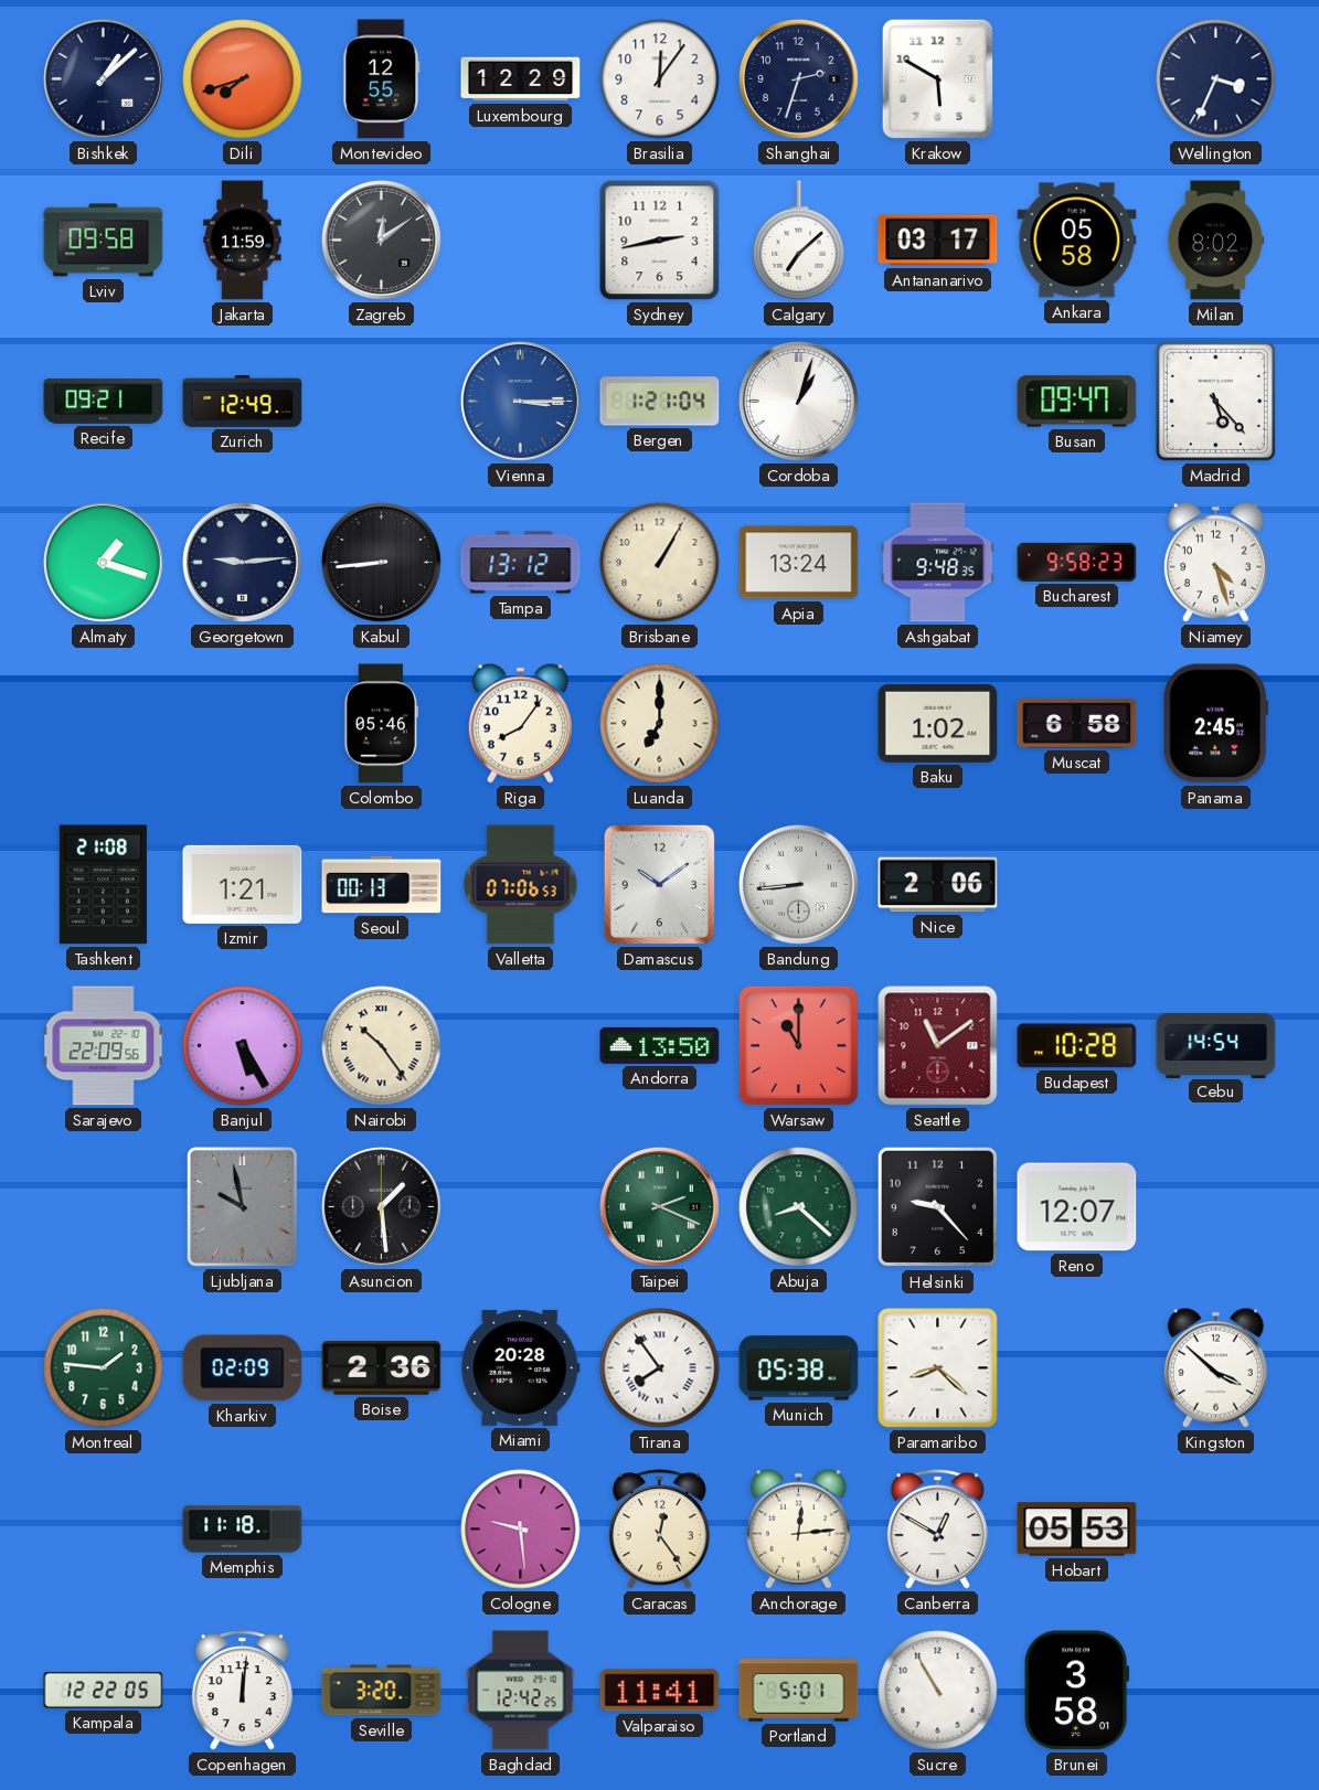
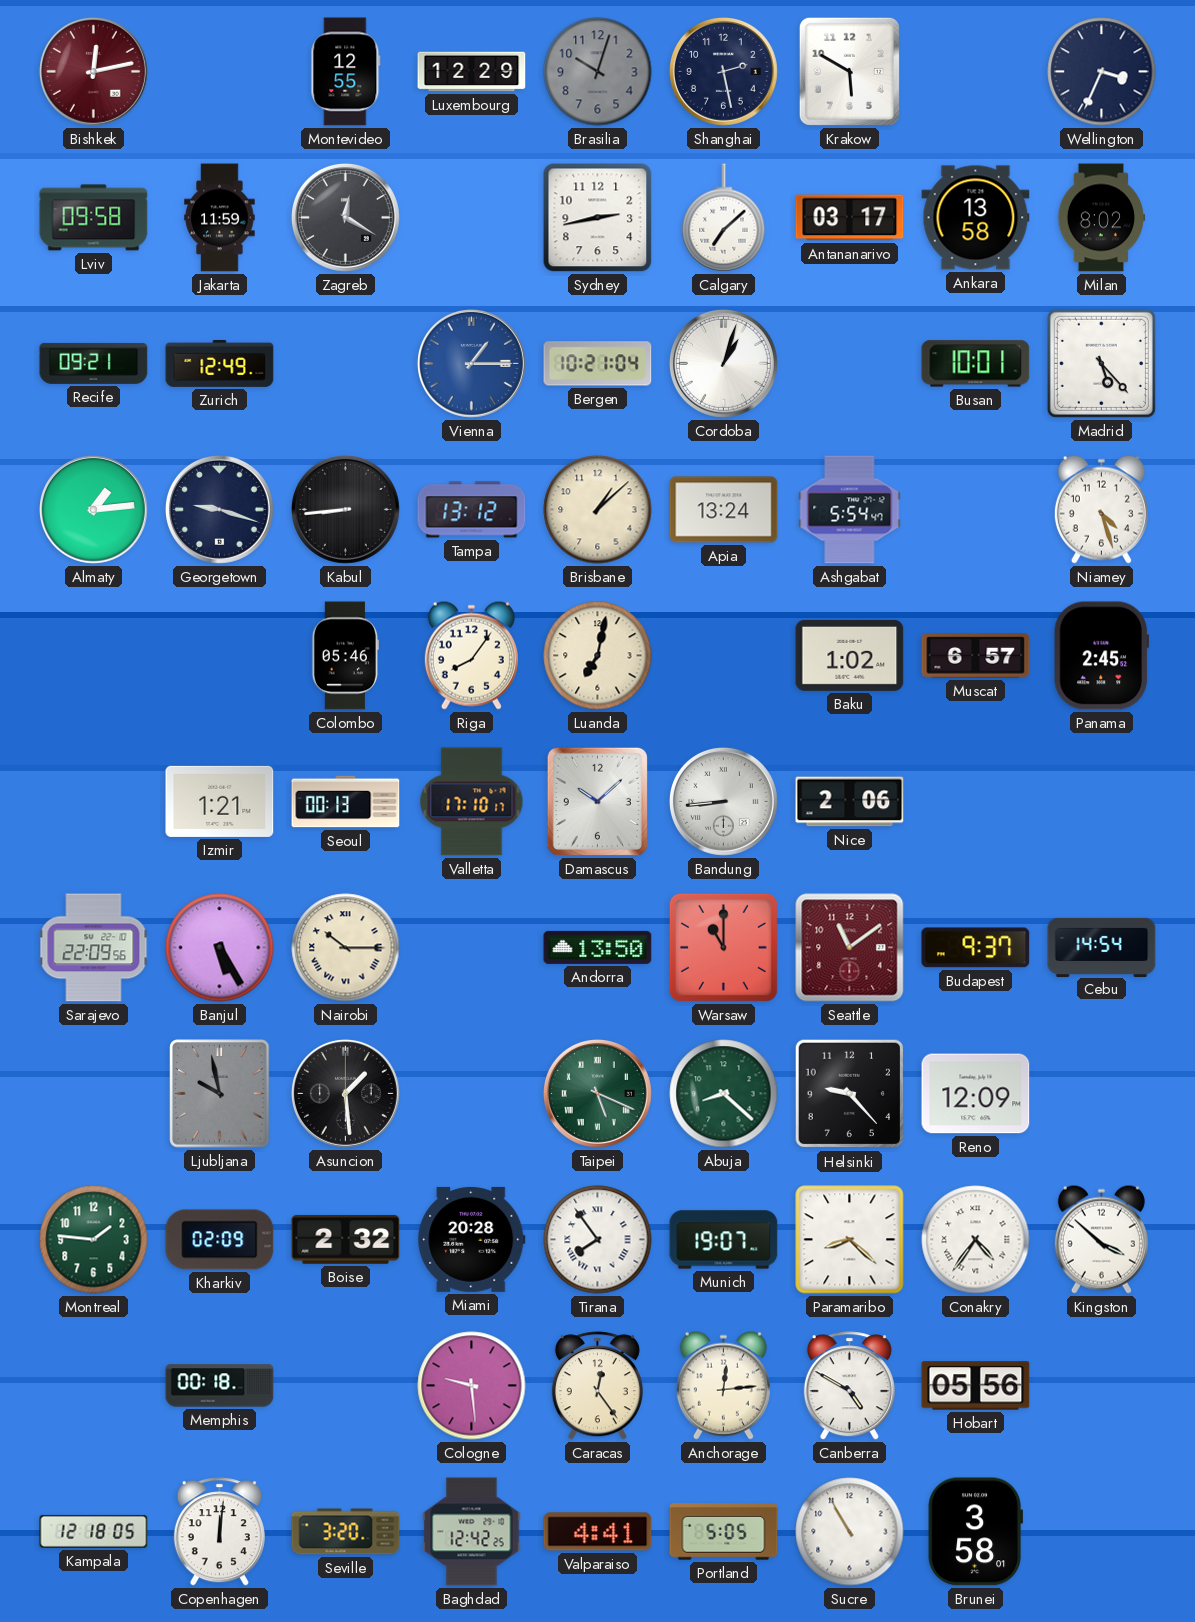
Bishkek: 1:08 -> 12:13 (93, 71)
Bishkek dial: navy -> burgundy (93, 71)
Dili: 7:42 -> none (243, 79)
Brasilia: 12:06 -> 10:03 (598, 72)
Brasilia dial: white -> grey (598, 72)
Shanghai: 2:33 -> 2:28 (723, 71)
Zagreb: 12:09 -> 12:20 (345, 217)
Ankara: 05:58 -> 13:58 (976, 218)
Vienna: 3:15 -> 1:15 (471, 363)
Bergen: 1:21 -> 10:21 (598, 364)
Busan: 09:47 -> 10:01 (976, 364)
Almaty: 1:18 -> 1:14 (93, 509)
Georgetown: 9:14 -> 9:18 (219, 509)
Brisbane: 1:05 -> 1:08 (598, 510)
Ashgabat: 9:48 -> 5:54 (850, 510)
Bucharest: 9:58 -> none (1077, 562)
Luanda: 7:00 -> 7:02 (598, 656)
Muscat: 6:58 -> 6:57 (976, 656)
Tashkent: 21:08 -> none (103, 885)
Valletta: 07:06 -> 17:10 (472, 802)
Damascus: 10:09 -> 10:08 (597, 801)
Nairobi: 10:24 -> 10:15 (346, 948)
Budapest: 10:28 -> 9:37 (976, 948)
Taipei: 2:19 -> 5:19 (597, 1093)
Reno: 12:07 -> 12:09 (976, 1094)
Boise: 2:36 -> 2:32 (346, 1239)
Munich: 05:38 -> 19:07 (724, 1240)
Conakry: none -> 4:36 (976, 1240)
Memphis: 11:18 -> 00:18 (220, 1386)
Canberra: 12:50 -> 4:50 (849, 1386)
Hobart: 05:53 -> 05:56 (976, 1386)
Kampala: 12:22 -> 12:18 (94, 1531)
Valparaiso: 11:41 -> 4:41 (598, 1532)
Portland: 5:01 -> 5:05 (724, 1532)
